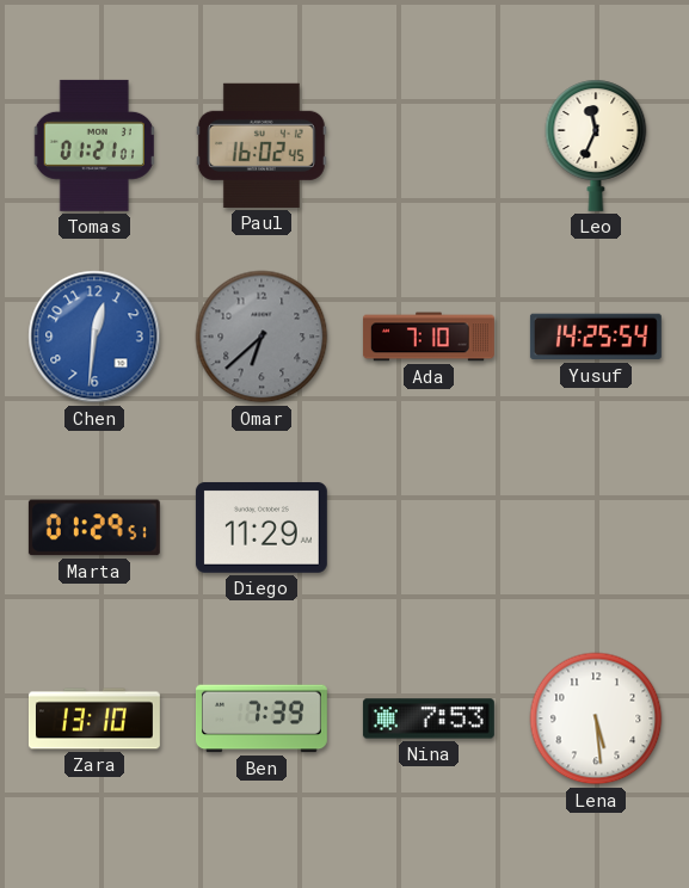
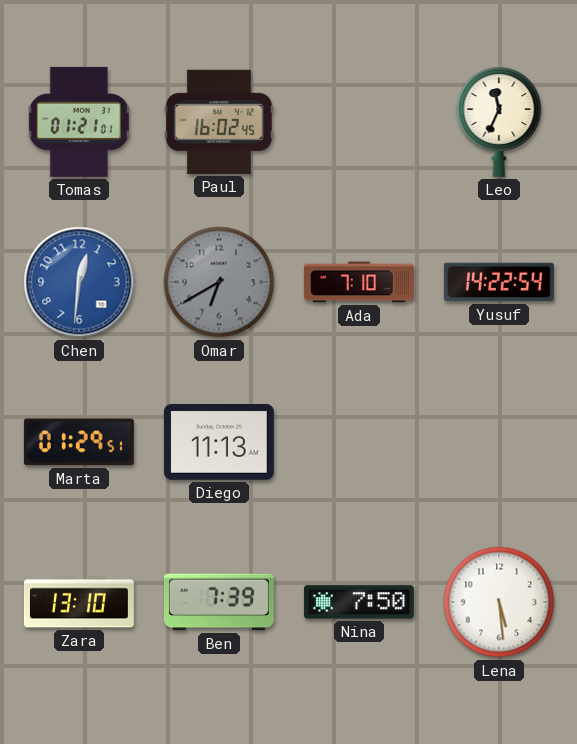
Omar: 6:38 -> 6:40 (219, 282)
Yusuf: 14:25 -> 14:22 (499, 282)
Diego: 11:29 -> 11:13 (219, 442)
Nina: 7:53 -> 7:50 (359, 602)
